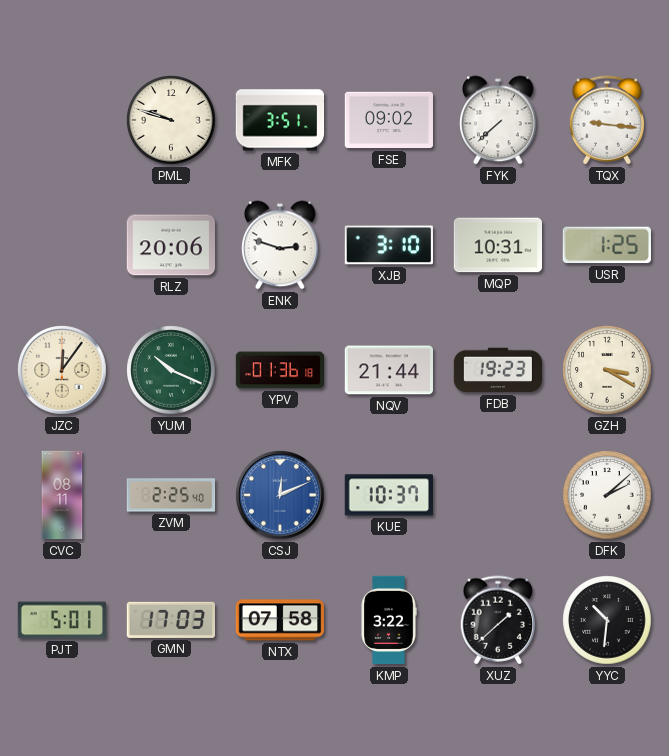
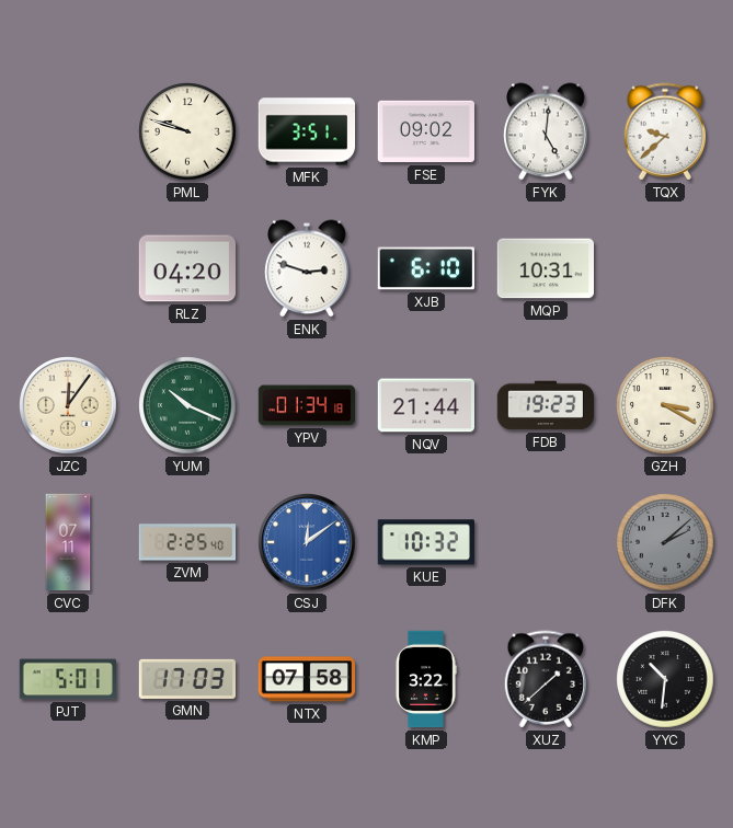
FYK: 7:38 -> 5:01 (546, 131)
TQX: 9:16 -> 9:38 (664, 131)
RLZ: 20:06 -> 04:20 (187, 268)
XJB: 3:10 -> 6:10 (426, 268)
USR: 1:25 -> none (607, 245)
YPV: 01:36 -> 01:34 (307, 405)
CVC: 08:11 -> 07:11 (68, 542)
CSJ: 12:11 -> 12:09 (307, 542)
KUE: 10:37 -> 10:32 (425, 542)
DFK dial: white -> grey (665, 542)
